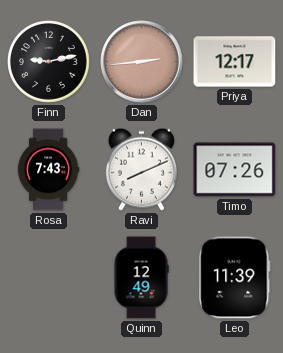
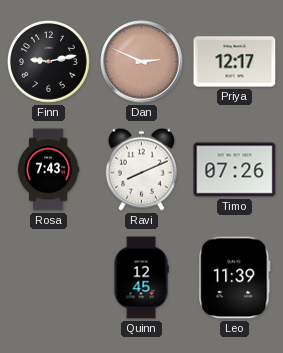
Dan: 2:44 -> 2:49 (142, 62)
Quinn: 12:49 -> 12:45 (141, 278)
